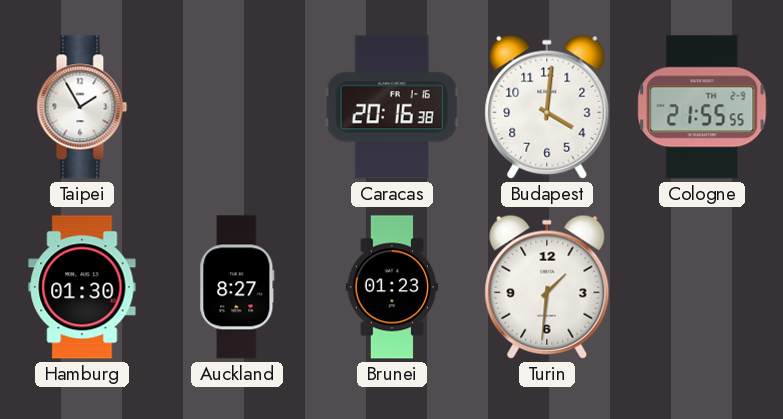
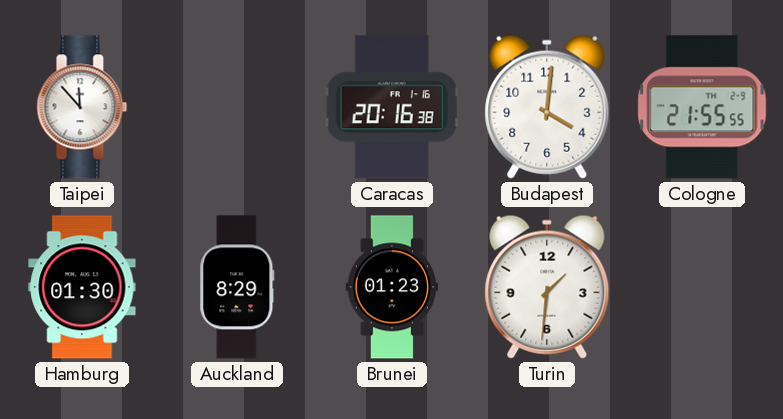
Taipei: 1:55 -> 11:53 (82, 107)
Auckland: 8:27 -> 8:29 (237, 287)
